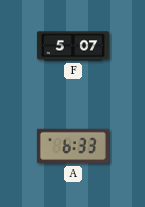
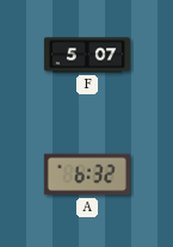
A: 6:33 -> 6:32 (87, 174)
